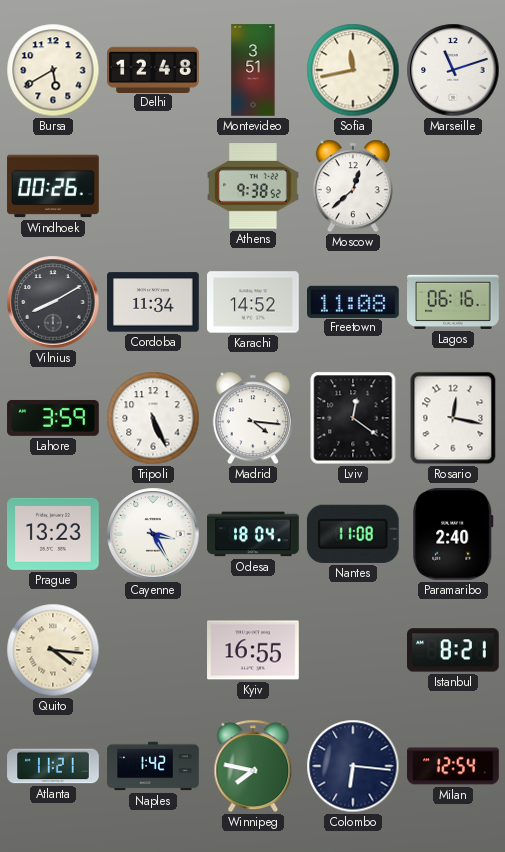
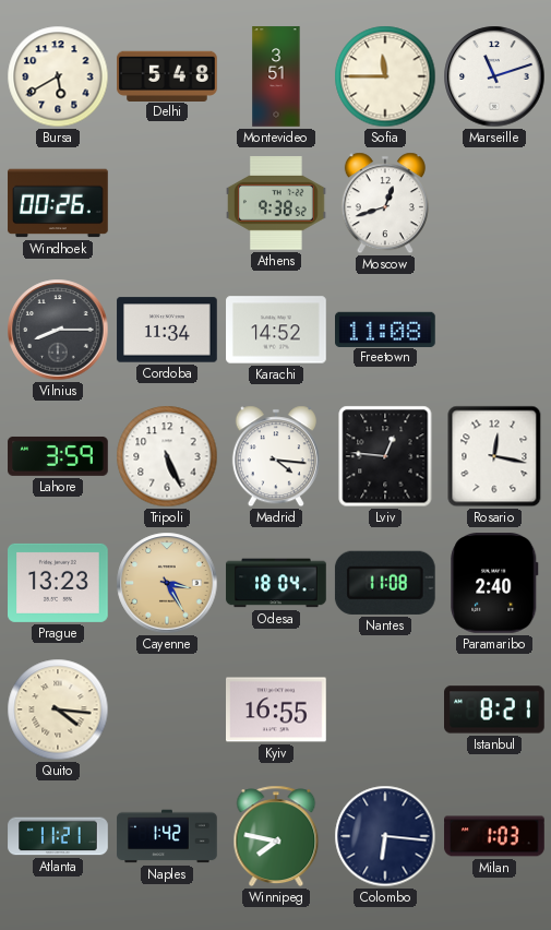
Delhi: 12:48 -> 5:48 (168, 75)
Sofia: 11:43 -> 11:45 (385, 76)
Moscow: 12:38 -> 12:42 (385, 203)
Vilnius: 8:10 -> 8:15 (58, 330)
Lagos: 06:16 -> none (453, 302)
Lviv: 12:21 -> 12:46 (385, 456)
Cayenne dial: white -> champagne (167, 583)
Milan: 12:54 -> 1:03 (494, 836)
